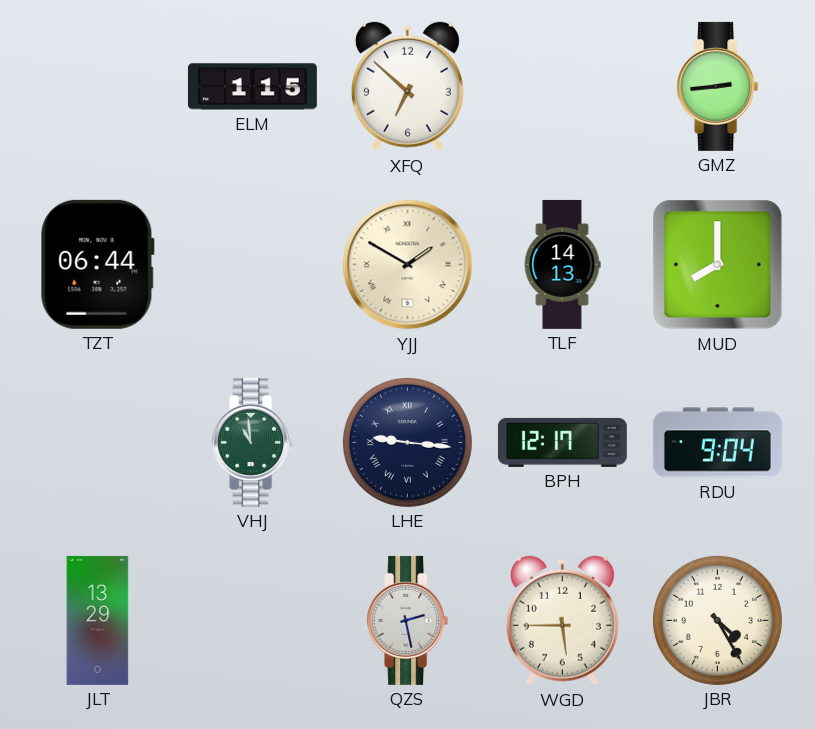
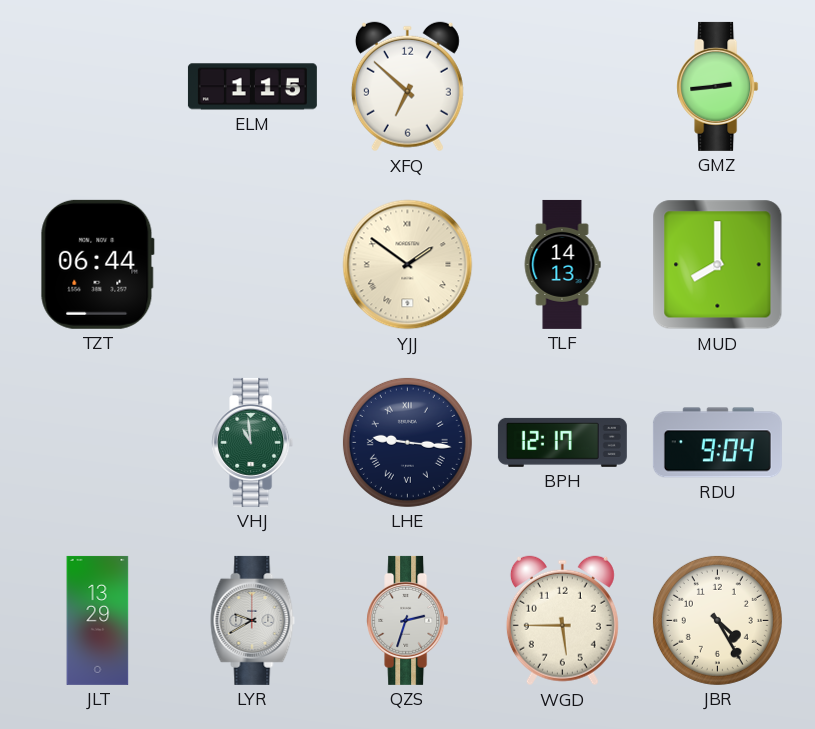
YJJ: 1:50 -> 1:51 (408, 265)
LYR: none -> 9:40 (253, 620)
QZS: 2:28 -> 2:33 (408, 620)
